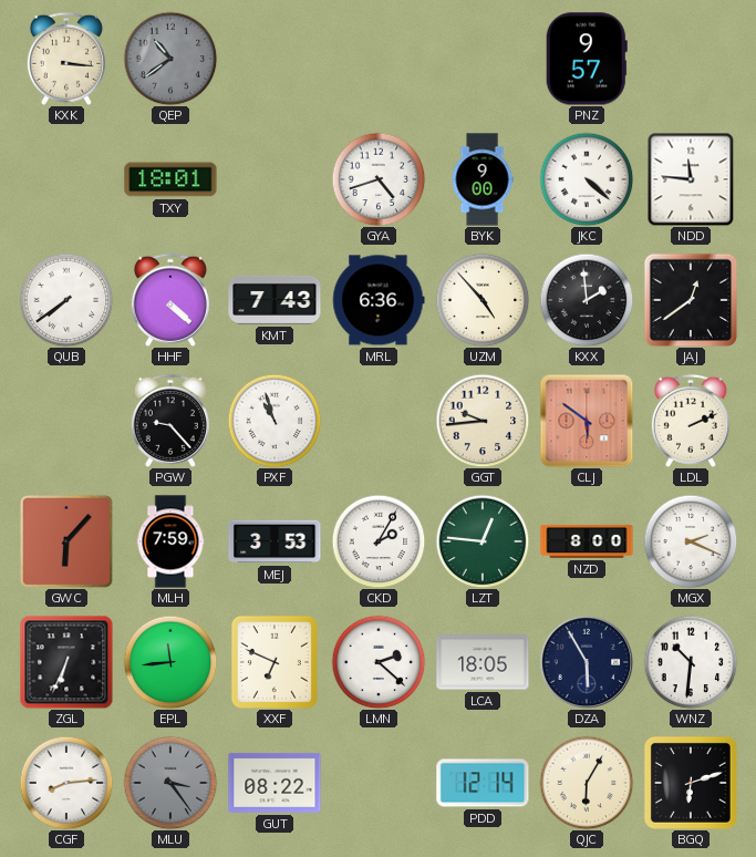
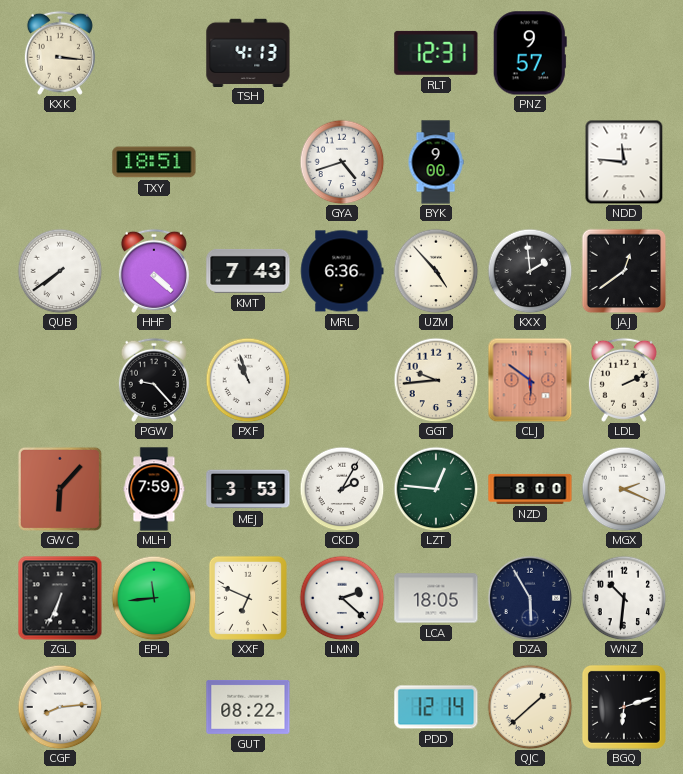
QEP: 10:39 -> none (170, 59)
TSH: none -> 4:13 (248, 52)
RLT: none -> 12:31 (436, 53)
TXY: 18:01 -> 18:51 (154, 162)
JKC: 4:22 -> none (587, 179)
MLU: 3:24 -> none (170, 783)
QJC: 6:05 -> 1:38 (530, 707)
